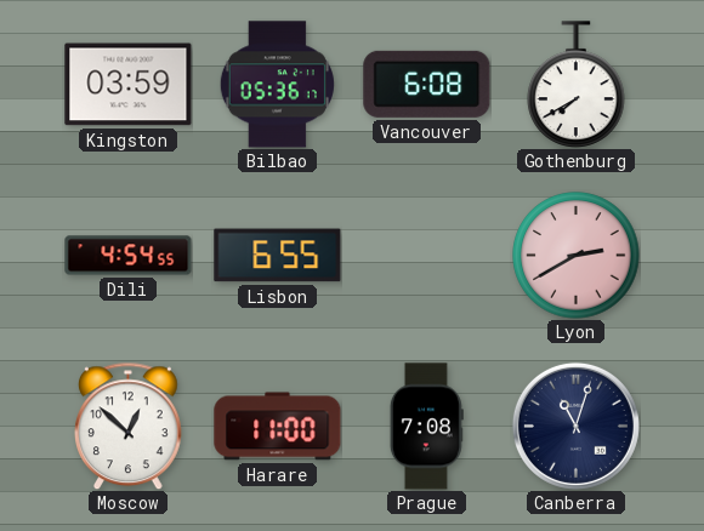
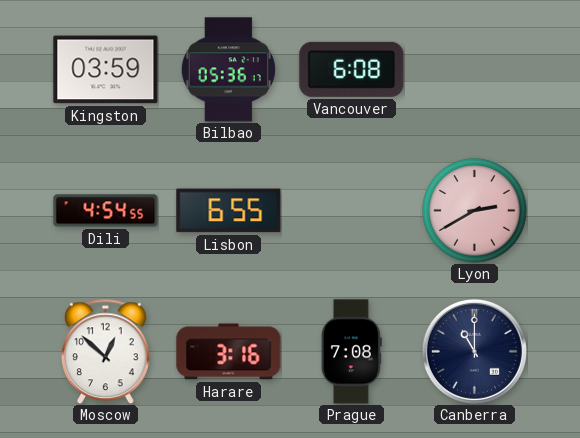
Gothenburg: 7:40 -> none (577, 85)
Harare: 11:00 -> 3:16 (229, 352)
Canberra: 11:03 -> 11:00 (474, 351)
